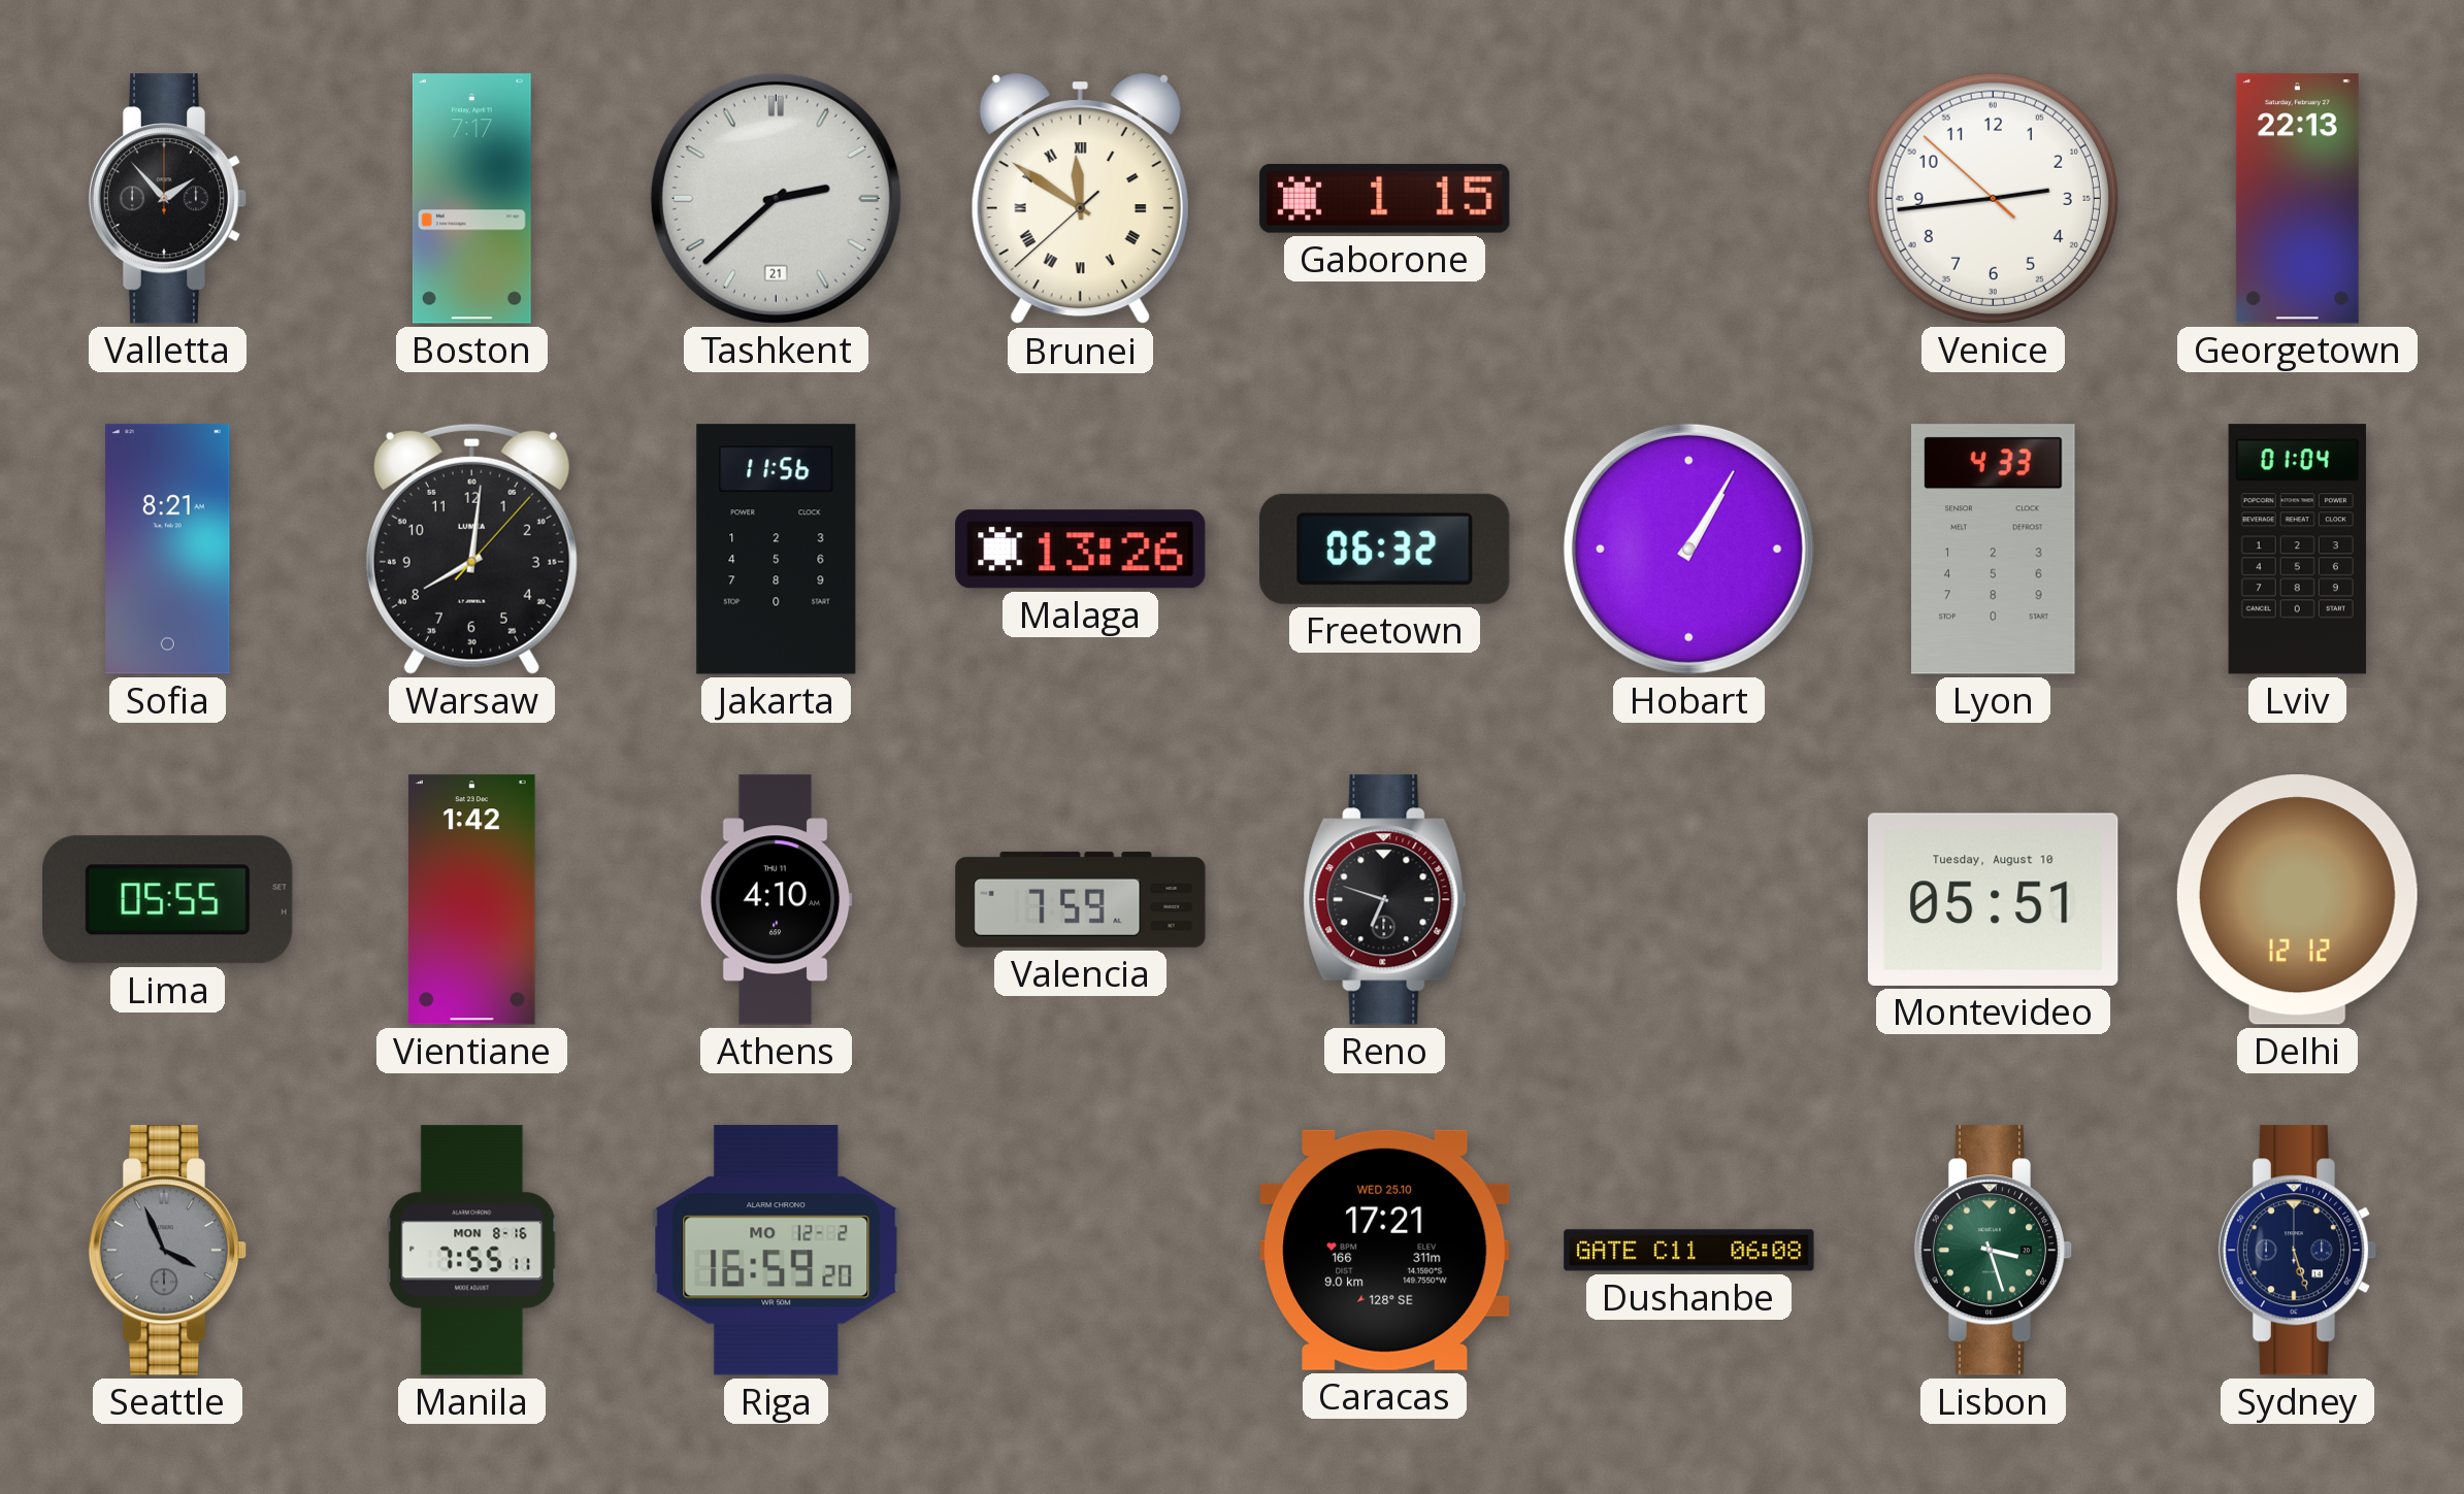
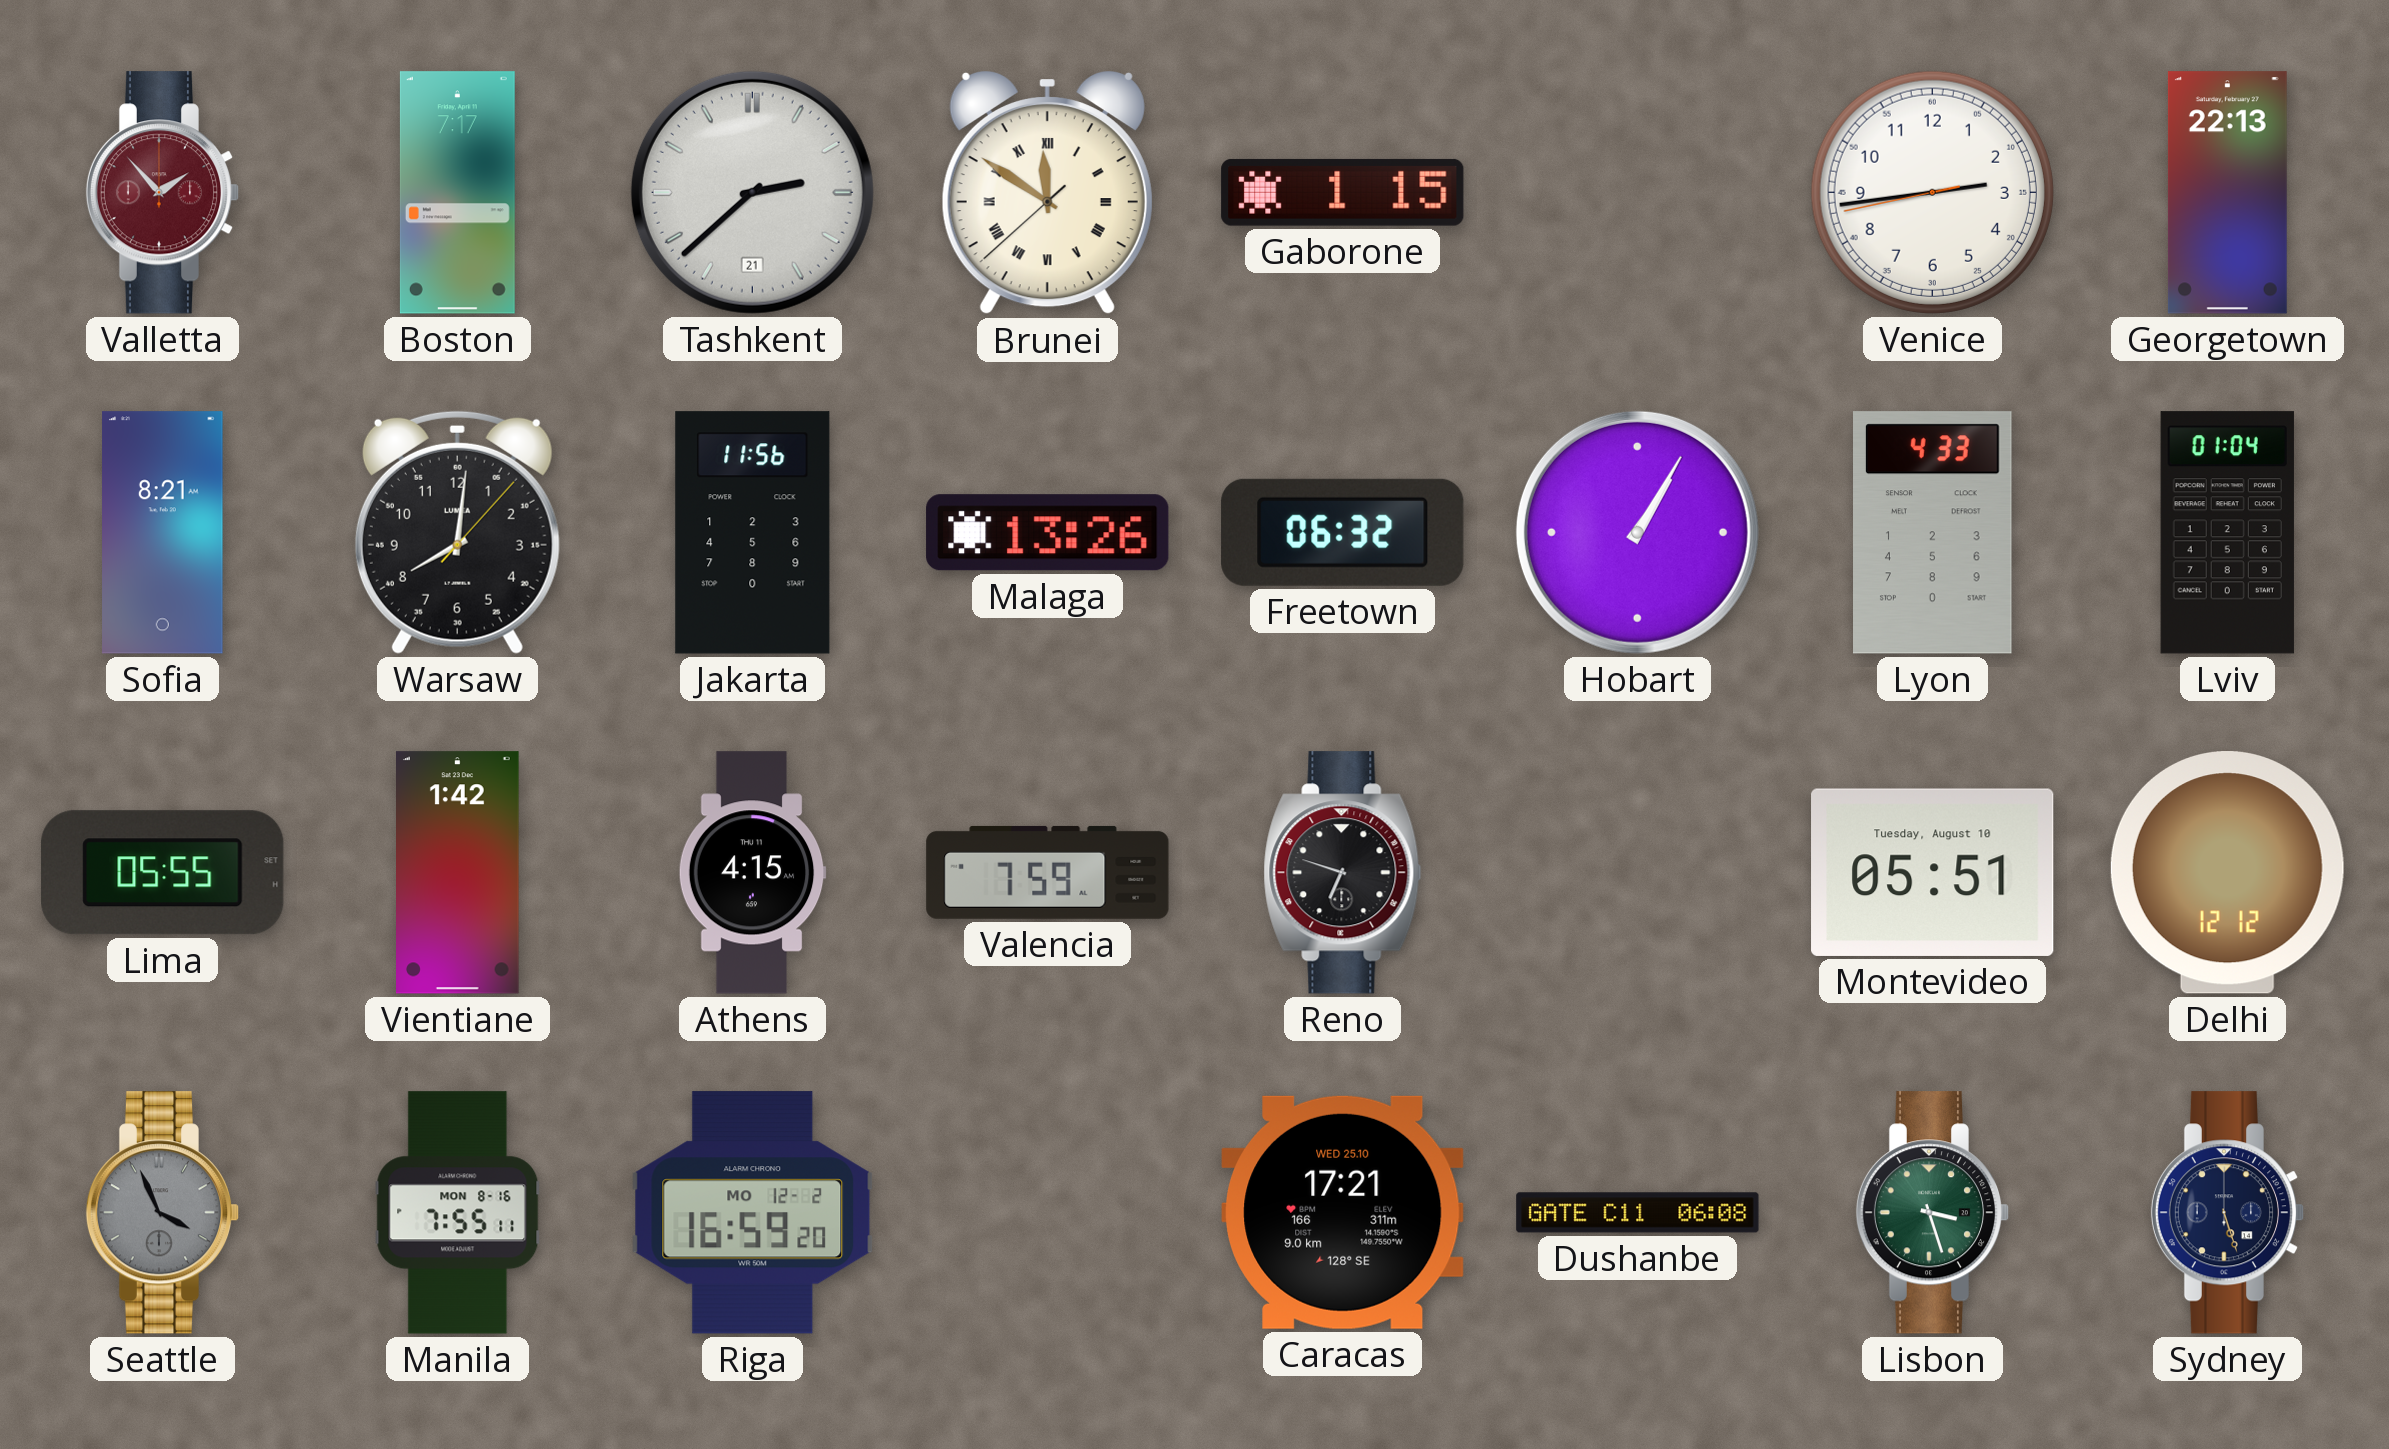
Valletta dial: black -> burgundy (163, 193)
Venice: 2:43:52 -> 2:43:43 (1932, 192)
Athens: 4:10 -> 4:15 (752, 873)
